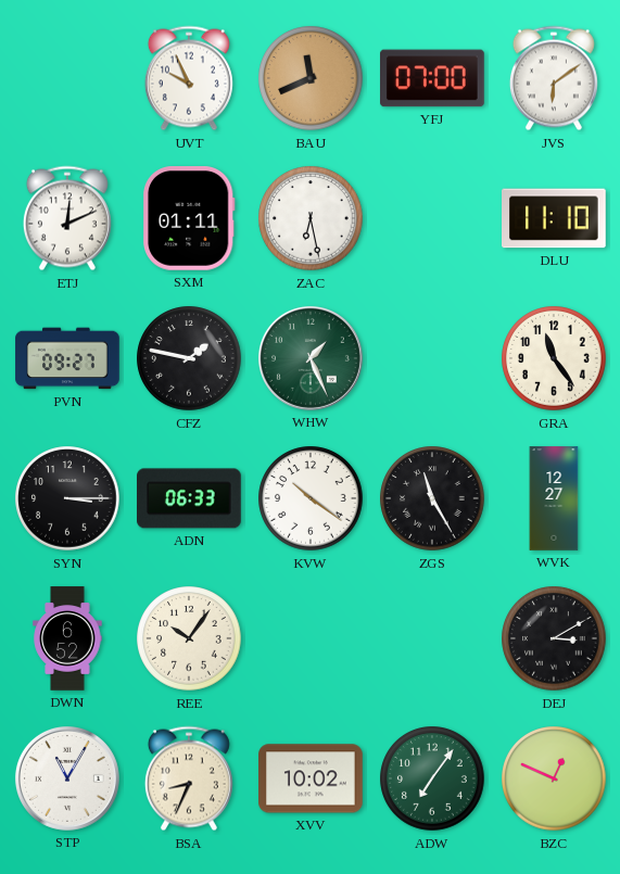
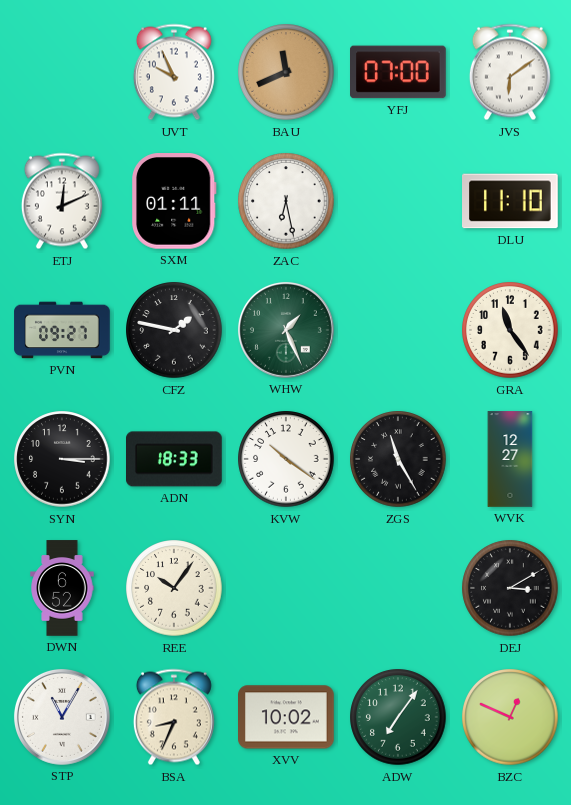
ADN: 06:33 -> 18:33 (175, 459)
